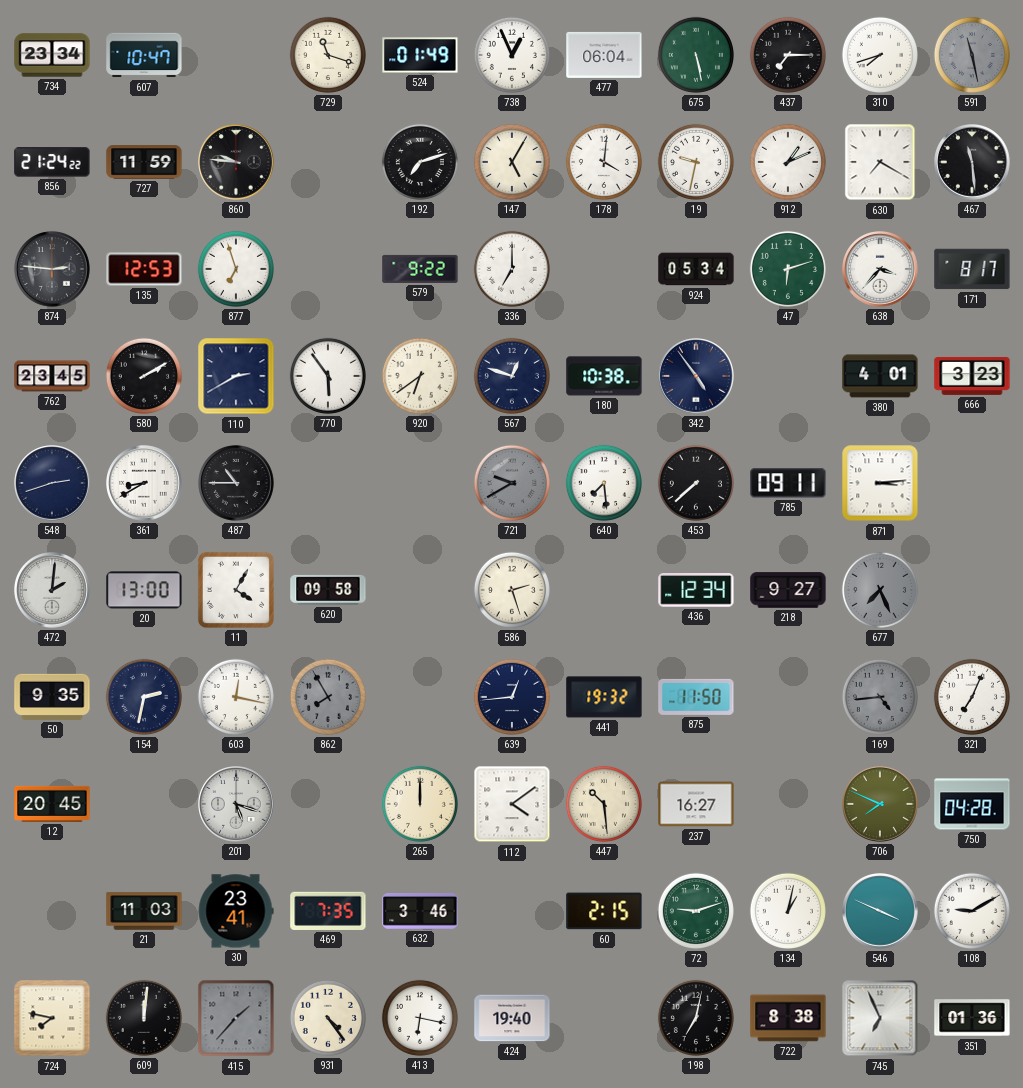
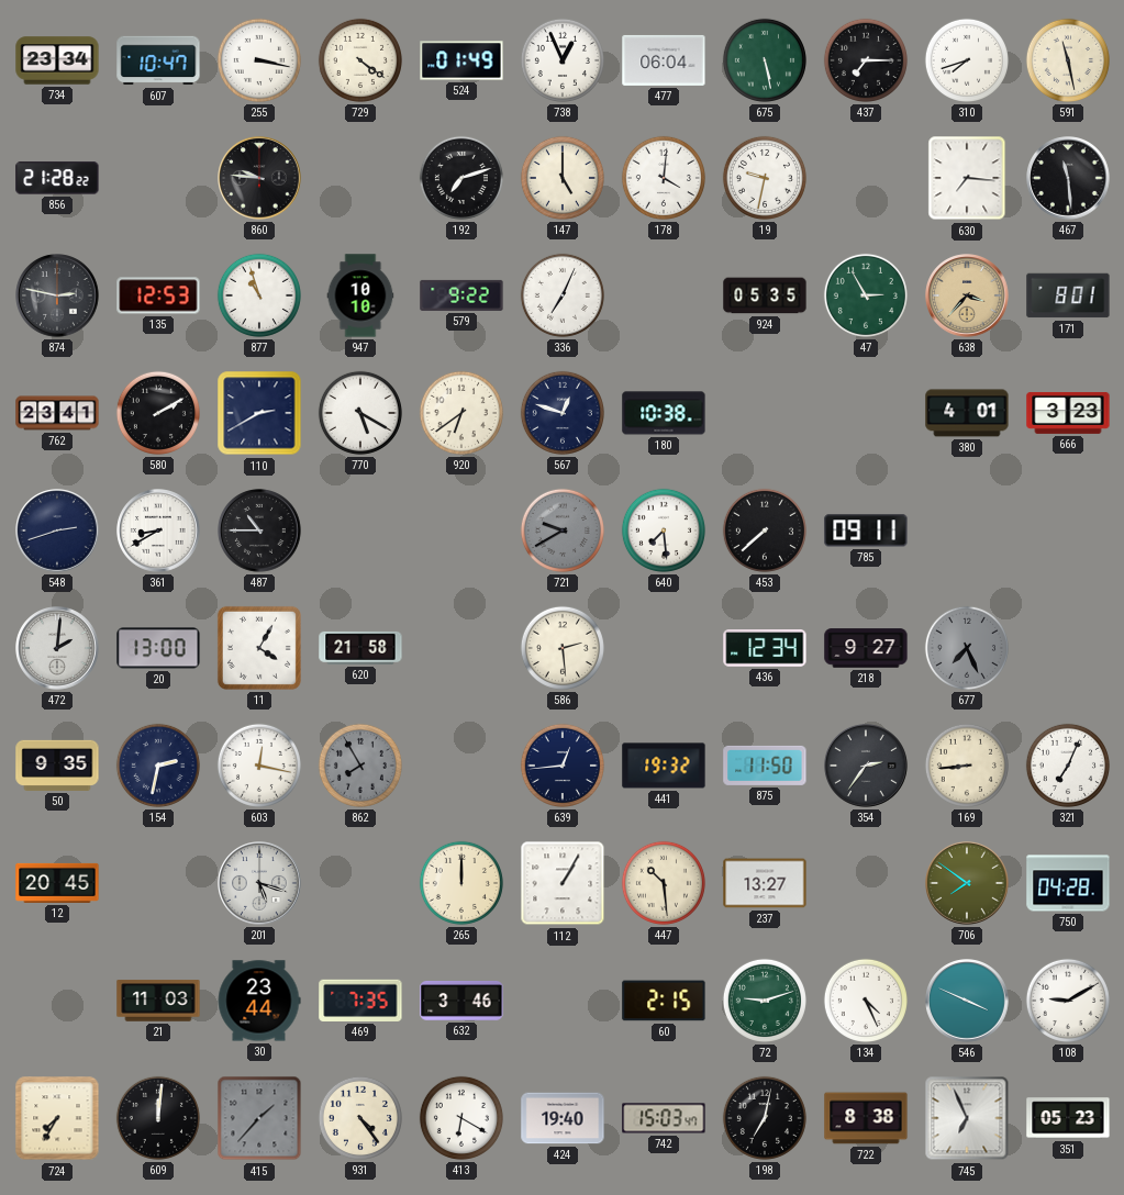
255: none -> 3:17 (259, 60)
729: 11:18 -> 4:21 (360, 60)
591 dial: grey -> cream (1068, 60)
856: 21:24 -> 21:28 (57, 178)
727: 11:59 -> none (144, 162)
147: 5:05 -> 5:00 (563, 178)
912: 1:11 -> none (788, 162)
630: 7:20 -> 7:16 (967, 178)
874: 2:46 -> 2:47 (57, 295)
877: 6:57 -> 10:57 (259, 295)
947: none -> 10:10 (360, 295)
336: 7:00 -> 7:04 (563, 295)
924: 05:34 -> 05:35 (765, 295)
47: 6:12 -> 2:55 (866, 295)
638 dial: white -> champagne (967, 295)
171: 8:17 -> 8:01 (1068, 295)
762: 23:45 -> 23:41 (57, 413)
770: 5:54 -> 5:20 (360, 413)
342: 4:54 -> none (696, 376)
871: 3:14 -> none (880, 483)
620: 09:58 -> 21:58 (360, 648)
586: 2:27 -> 2:29 (563, 648)
354: none -> 2:36 (866, 766)
169: 4:44 -> 8:44 (967, 766)
169 dial: grey -> cream (967, 766)
112: 4:09 -> 1:05 (563, 883)
237: 16:27 -> 13:27 (765, 883)
706: 7:49 -> 7:51 (967, 883)
30: 23:41 -> 23:44 (259, 1001)
134: 1:02 -> 4:26 (866, 1001)
724: 7:47 -> 7:35 (57, 1118)
413: 6:17 -> 6:20 (461, 1118)
742: none -> 15:03 (664, 1118)
351: 01:36 -> 05:23 (1068, 1118)
